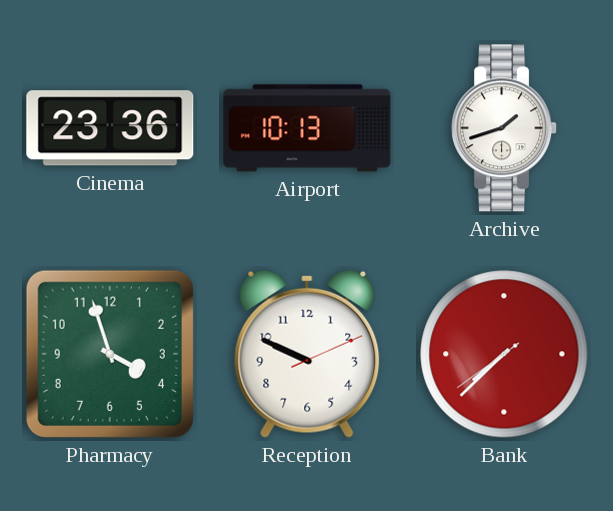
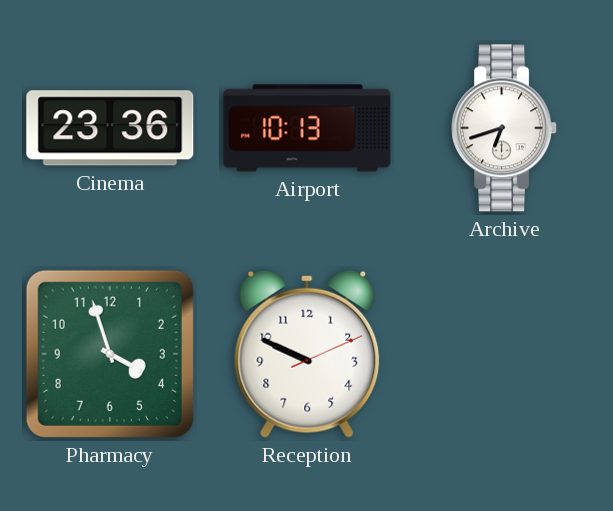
Archive: 1:42 -> 6:42 (505, 128)
Bank: 7:37 -> none (504, 354)
